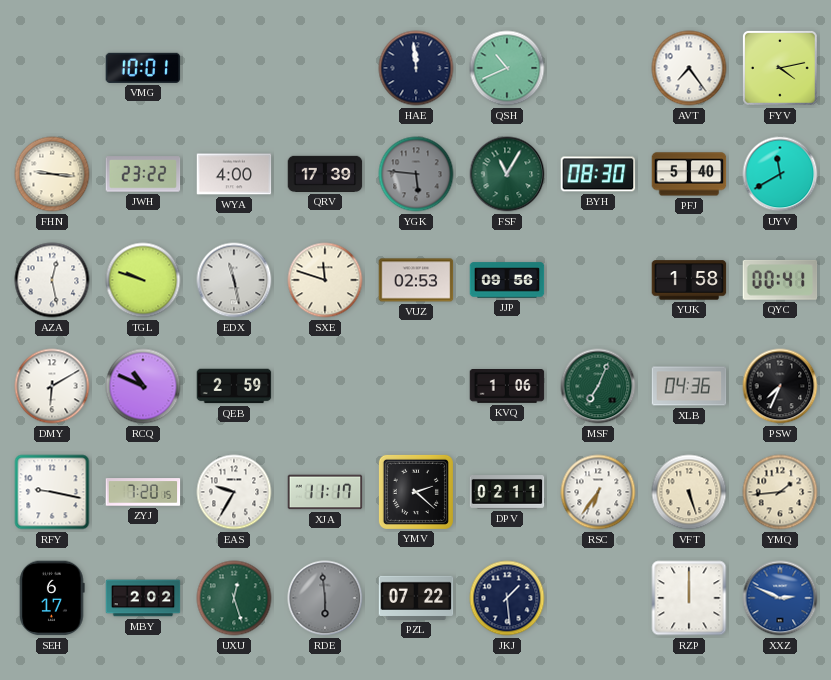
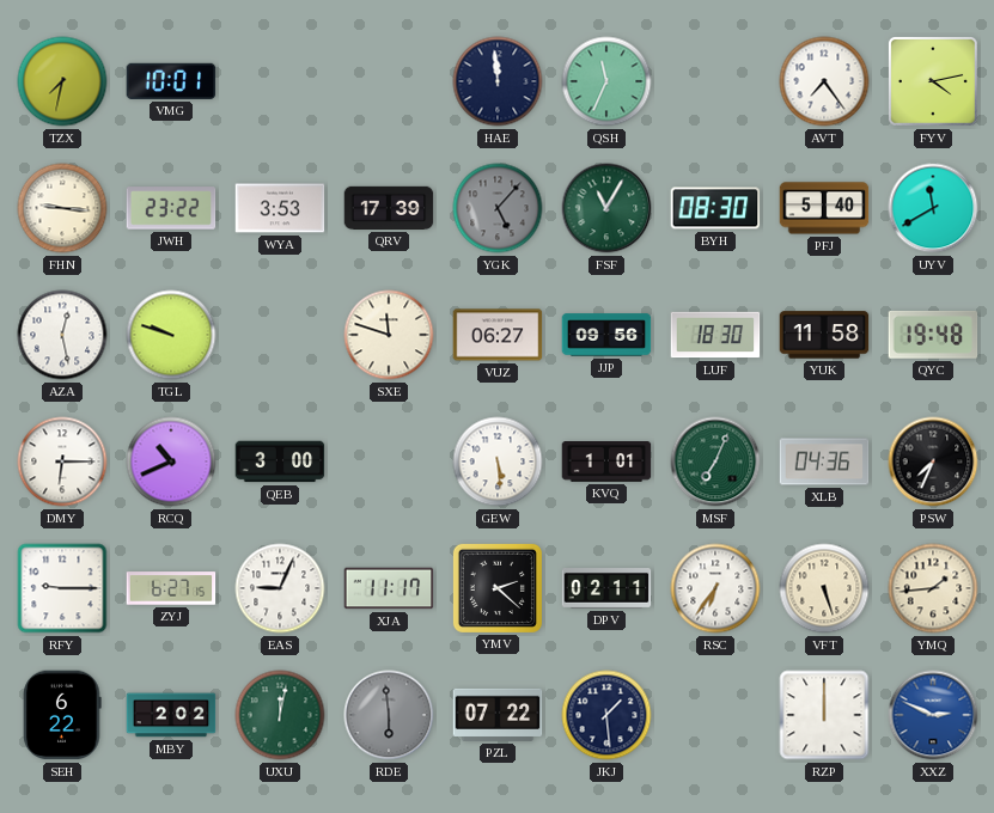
TZX: none -> 7:32 (62, 81)
QSH: 10:41 -> 11:34 (606, 81)
WYA: 4:00 -> 3:53 (280, 208)
YGK: 5:46 -> 5:07 (498, 208)
EDX: 11:28 -> none (234, 280)
VUZ: 02:53 -> 06:27 (498, 335)
LUF: none -> 18:30 (715, 335)
YUK: 1:58 -> 11:58 (824, 335)
QYC: 00:41 -> 19:48 (933, 335)
DMY: 6:10 -> 6:15 (62, 461)
RCQ: 10:49 -> 10:41 (171, 461)
QEB: 2:59 -> 3:00 (280, 461)
GEW: none -> 5:29 (498, 461)
KVQ: 1:06 -> 1:01 (606, 463)
RFY: 9:17 -> 9:15 (62, 588)
ZYJ: 7:20 -> 6:27 (171, 588)
EAS: 9:35 -> 9:04 (280, 588)
SEH: 6:17 -> 6:22 (62, 715)
UXU: 12:27 -> 12:02 (280, 715)
